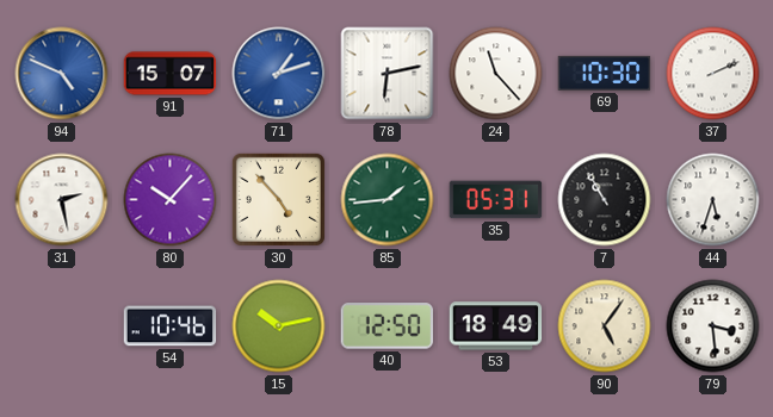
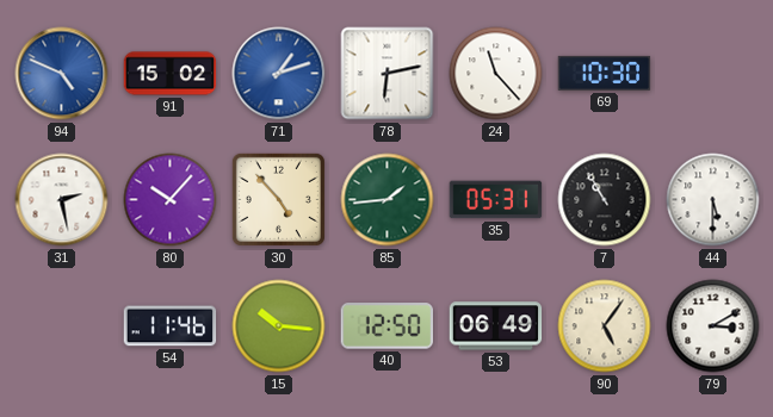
91: 15:07 -> 15:02 (171, 74)
37: 2:11 -> none (713, 74)
44: 5:33 -> 5:30 (713, 200)
54: 10:46 -> 11:46 (171, 326)
15: 10:13 -> 10:16 (279, 326)
53: 18:49 -> 06:49 (496, 326)
79: 3:29 -> 3:10 (713, 326)
